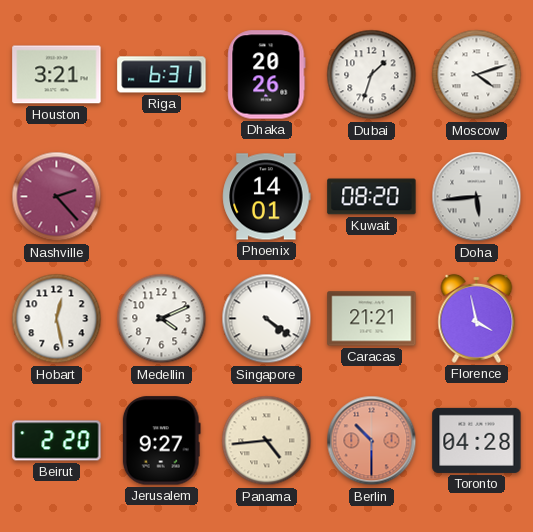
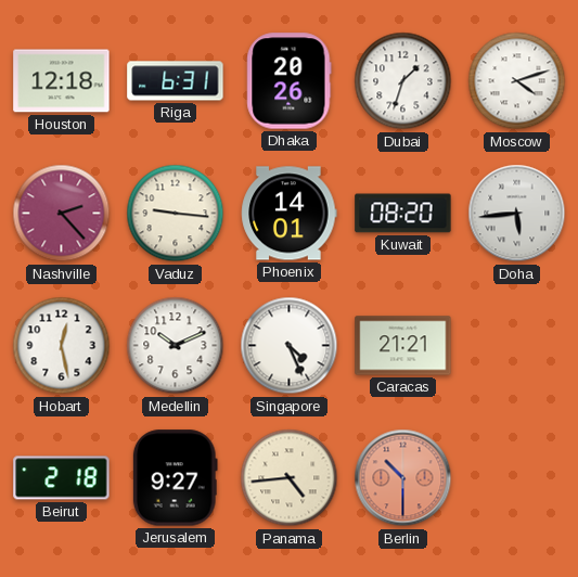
Houston: 3:21 -> 12:18 (62, 81)
Vaduz: none -> 9:16 (176, 214)
Medellin: 4:11 -> 10:11 (176, 346)
Singapore: 4:21 -> 4:26 (290, 346)
Florence: 3:58 -> none (477, 318)
Beirut: 2:20 -> 2:18 (62, 478)
Toronto: 04:28 -> none (477, 440)
